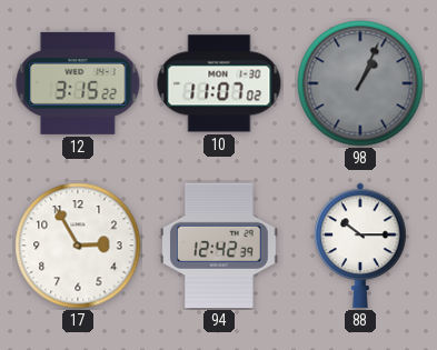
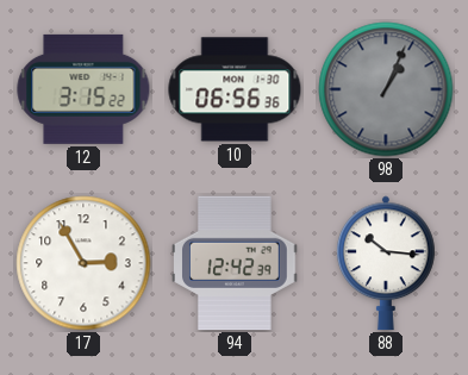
10: 11:07 -> 06:56 (235, 89)
88: 10:15 -> 10:16 (387, 263)
